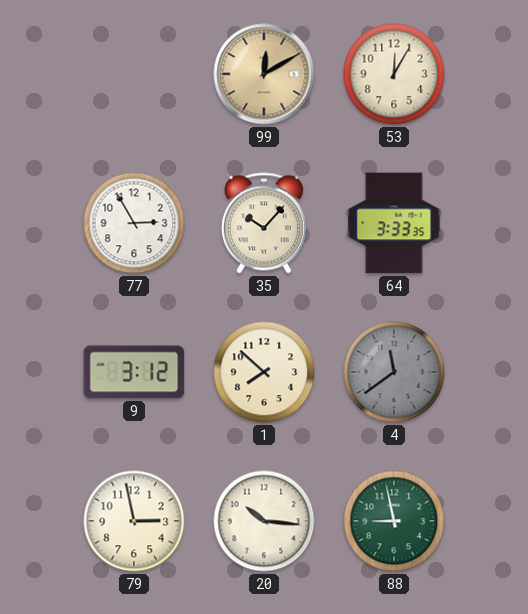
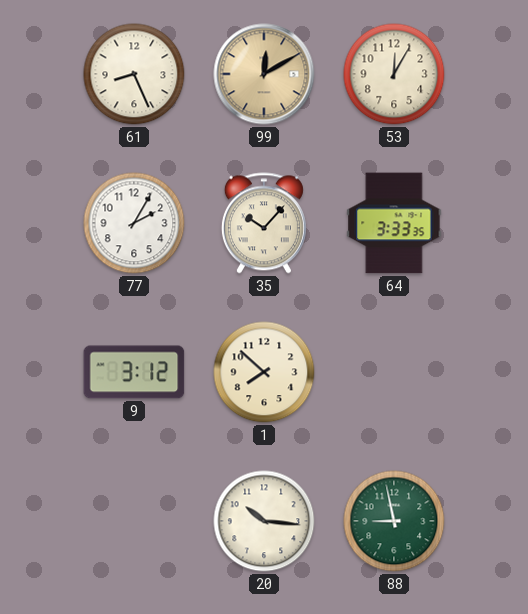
61: none -> 8:26 (134, 74)
77: 2:55 -> 2:05 (134, 223)
4: 11:39 -> none (394, 372)
79: 2:58 -> none (134, 521)
